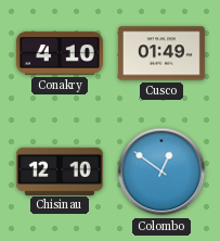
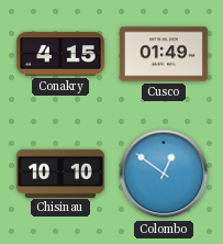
Conakry: 4:10 -> 4:15 (60, 54)
Chisinau: 12:10 -> 10:10 (60, 173)
